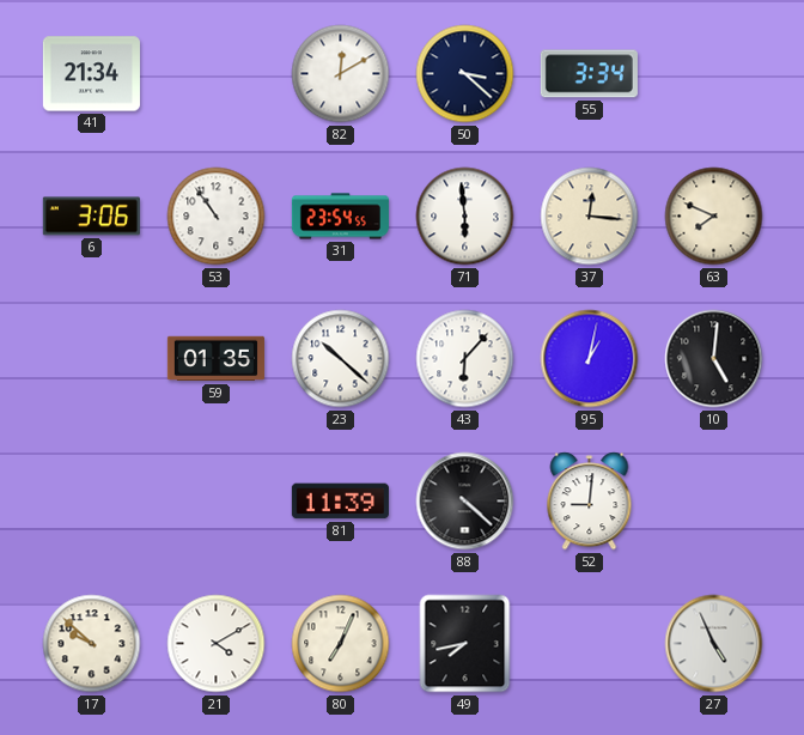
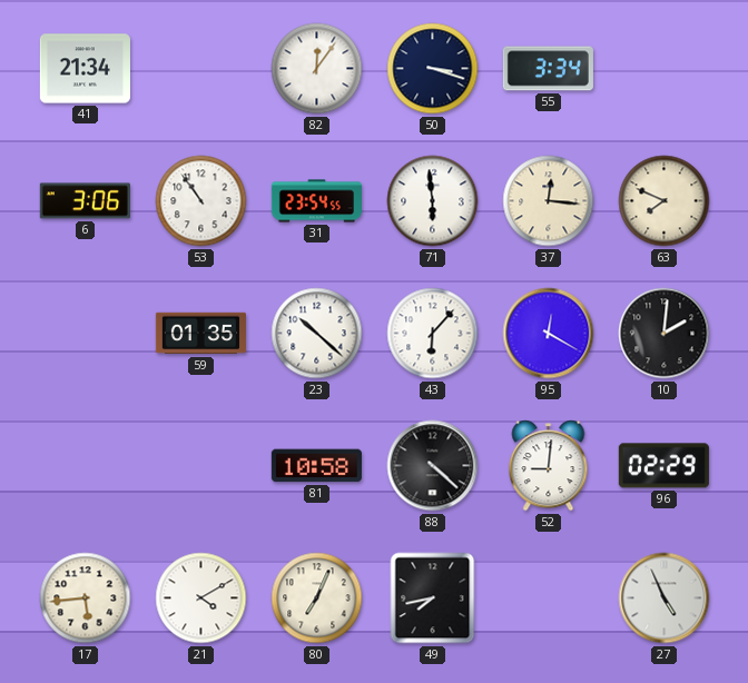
82: 12:10 -> 12:06 (317, 69)
50: 3:22 -> 3:18 (433, 69)
95: 1:02 -> 12:20 (549, 334)
10: 5:01 -> 2:01 (665, 334)
81: 11:39 -> 10:58 (316, 466)
96: none -> 02:29 (663, 466)
17: 9:52 -> 5:44 (86, 598)
